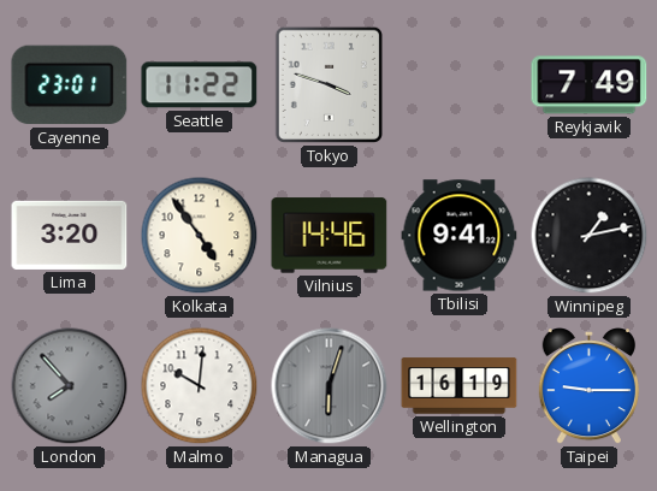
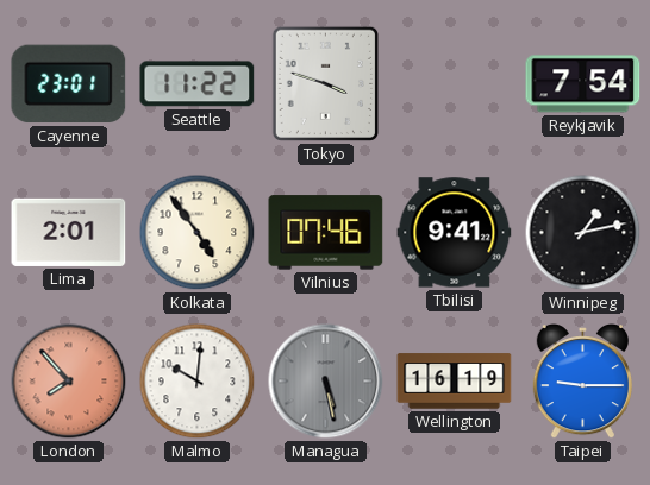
Reykjavik: 7:49 -> 7:54 (583, 84)
Lima: 3:20 -> 2:01 (69, 232)
Vilnius: 14:46 -> 07:46 (326, 233)
London dial: grey -> salmon (69, 382)
Managua: 6:03 -> 5:28 (326, 382)
